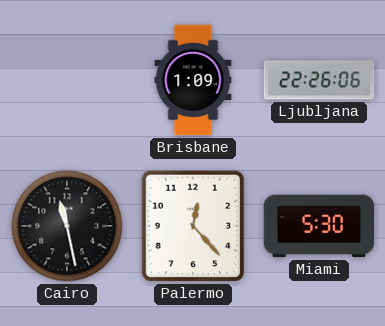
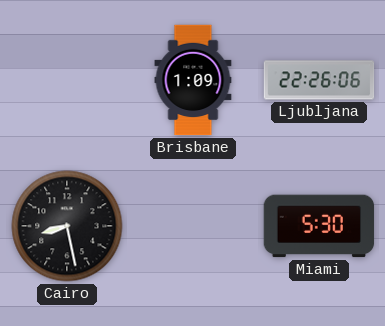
Cairo: 11:28 -> 8:28 (67, 226)
Palermo: 12:23 -> none (193, 226)
